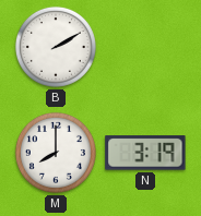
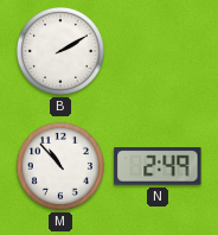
M: 8:00 -> 10:53 (60, 166)
N: 3:19 -> 2:49 (158, 166)
